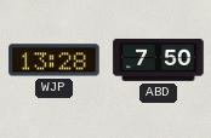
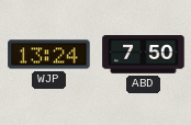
WJP: 13:28 -> 13:24 (49, 55)
